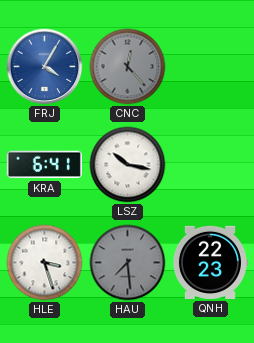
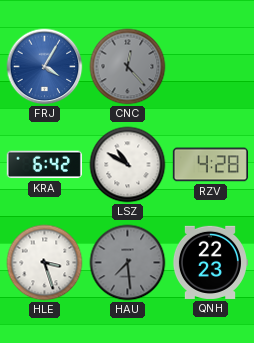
KRA: 6:41 -> 6:42 (44, 165)
LSZ: 10:17 -> 10:50 (128, 165)
RZV: none -> 4:28 (210, 165)
